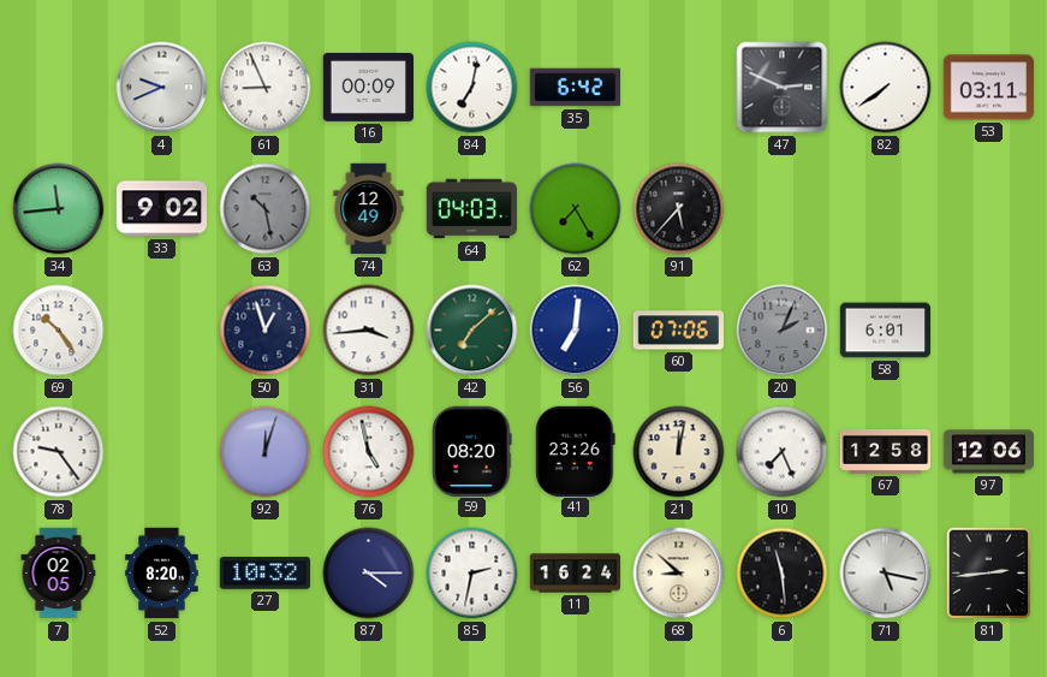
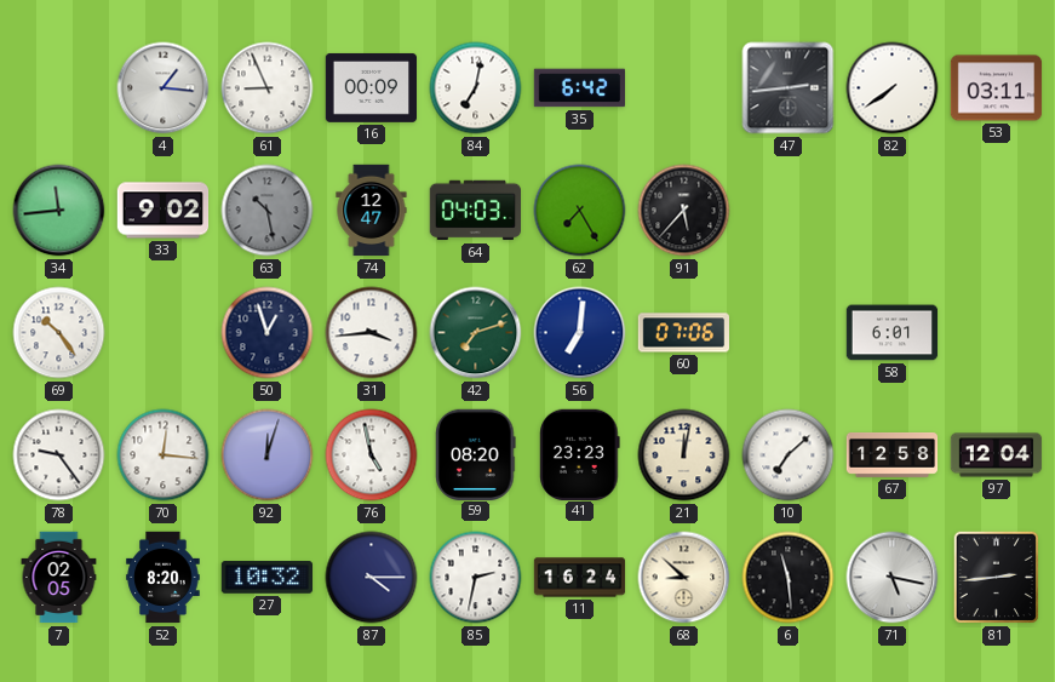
4: 9:41 -> 1:16 (164, 88)
47: 2:49 -> 2:44 (789, 88)
74: 12:49 -> 12:47 (372, 211)
42: 7:08 -> 7:12 (476, 333)
20: 2:04 -> none (783, 331)
70: none -> 12:16 (164, 455)
41: 23:26 -> 23:23 (580, 454)
10: 7:26 -> 7:08 (789, 455)
97: 12:06 -> 12:04 (997, 455)
